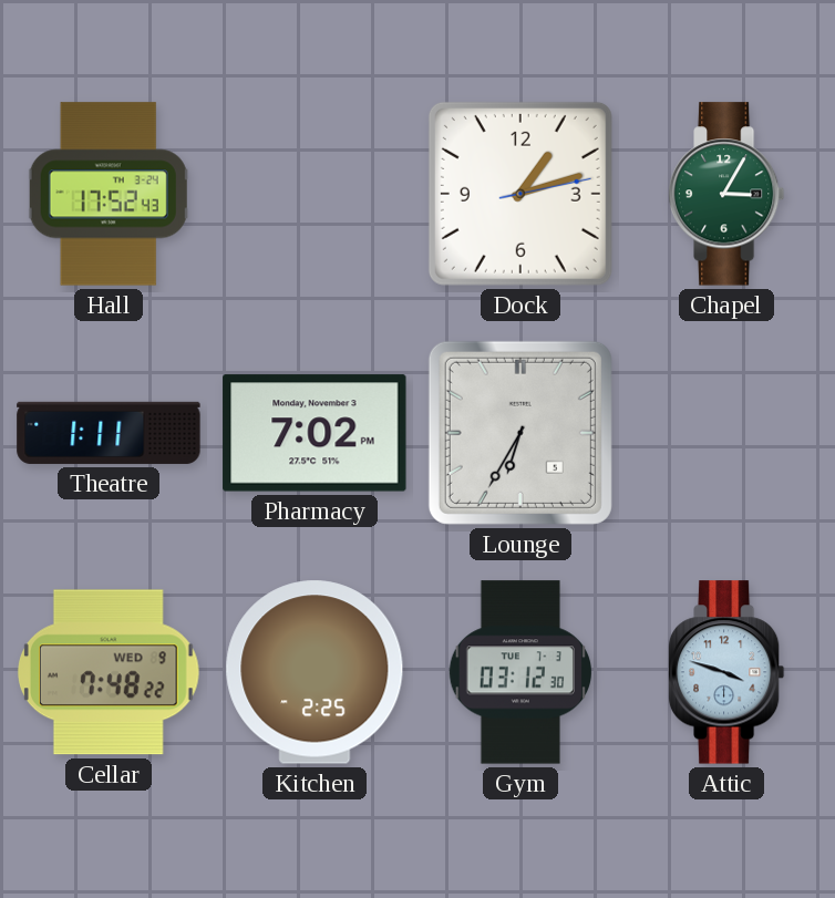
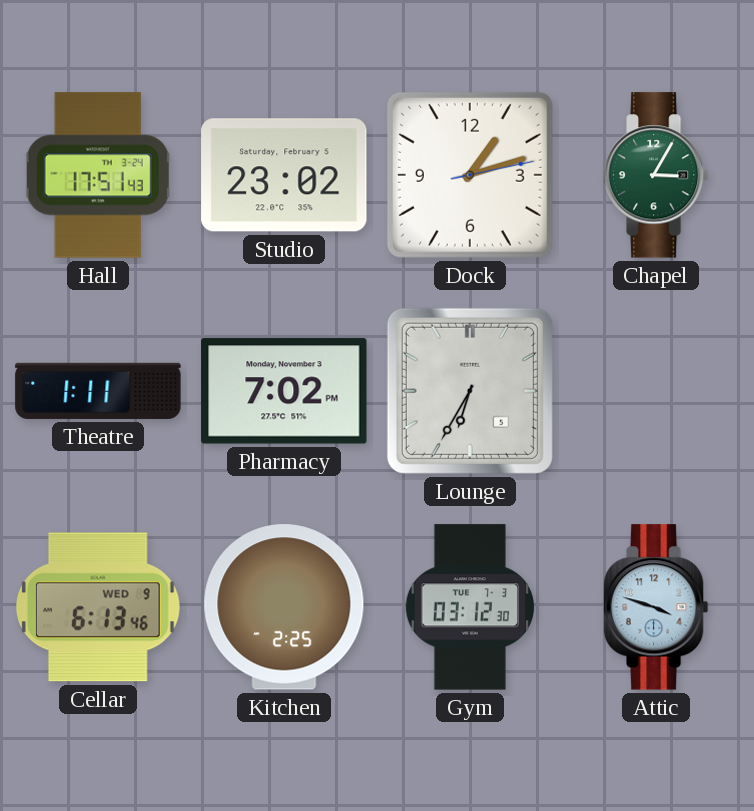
Hall: 17:52 -> 17:51 (98, 175)
Studio: none -> 23:02 (284, 175)
Cellar: 7:48 -> 6:13 (98, 607)
